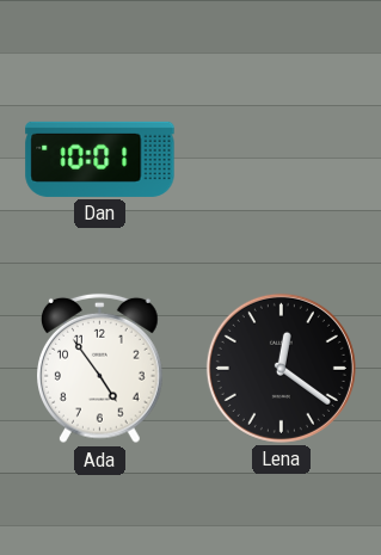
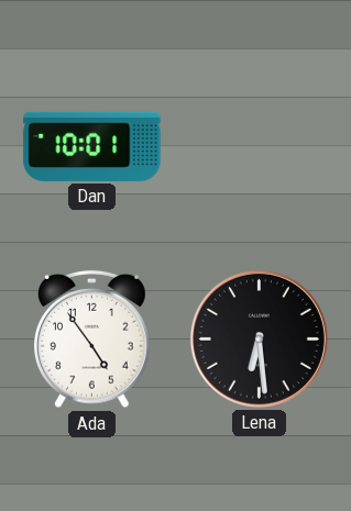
Lena: 12:21 -> 6:29 (259, 338)
